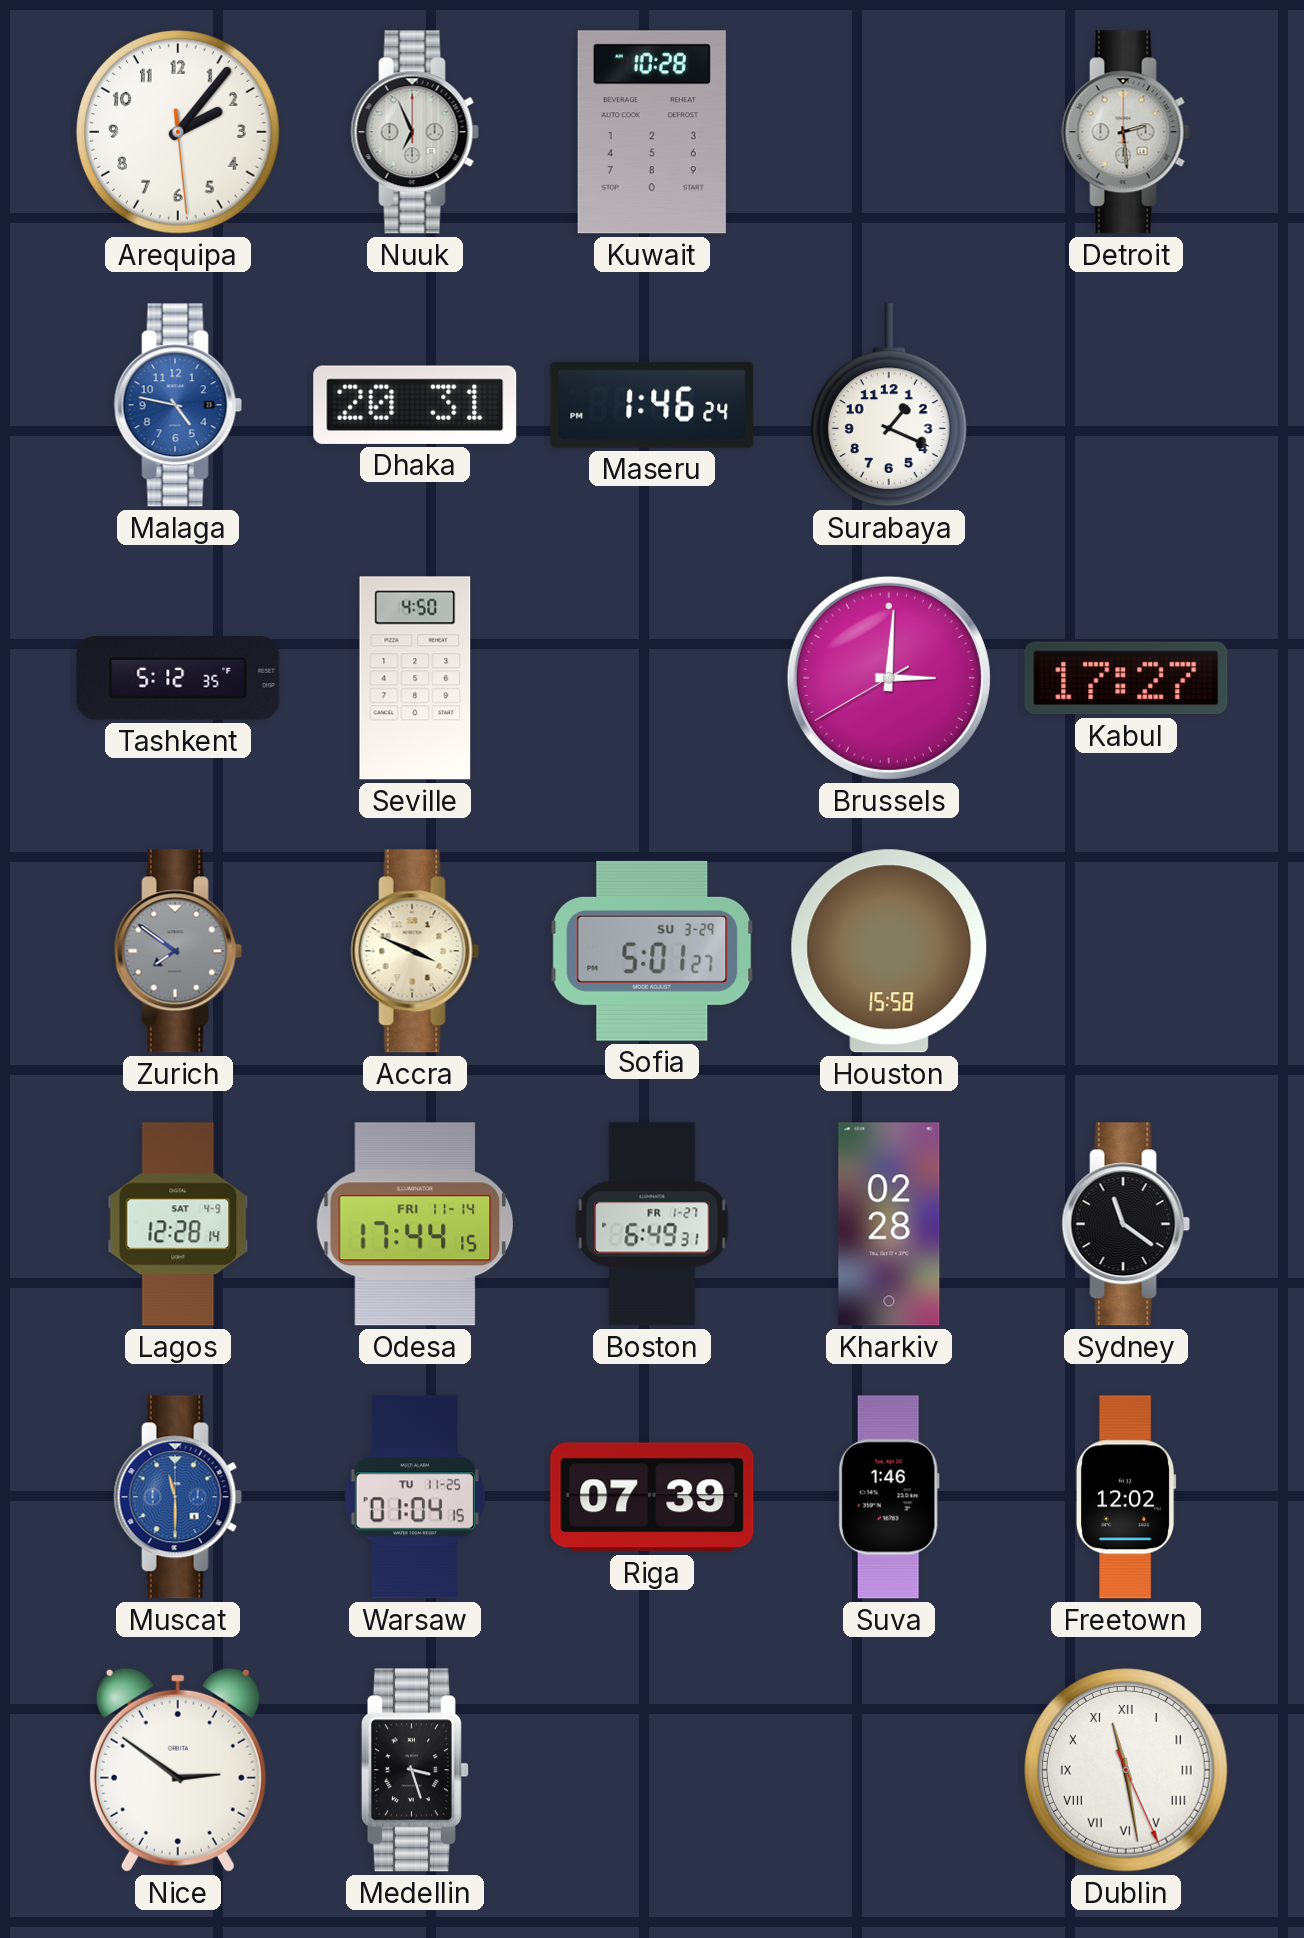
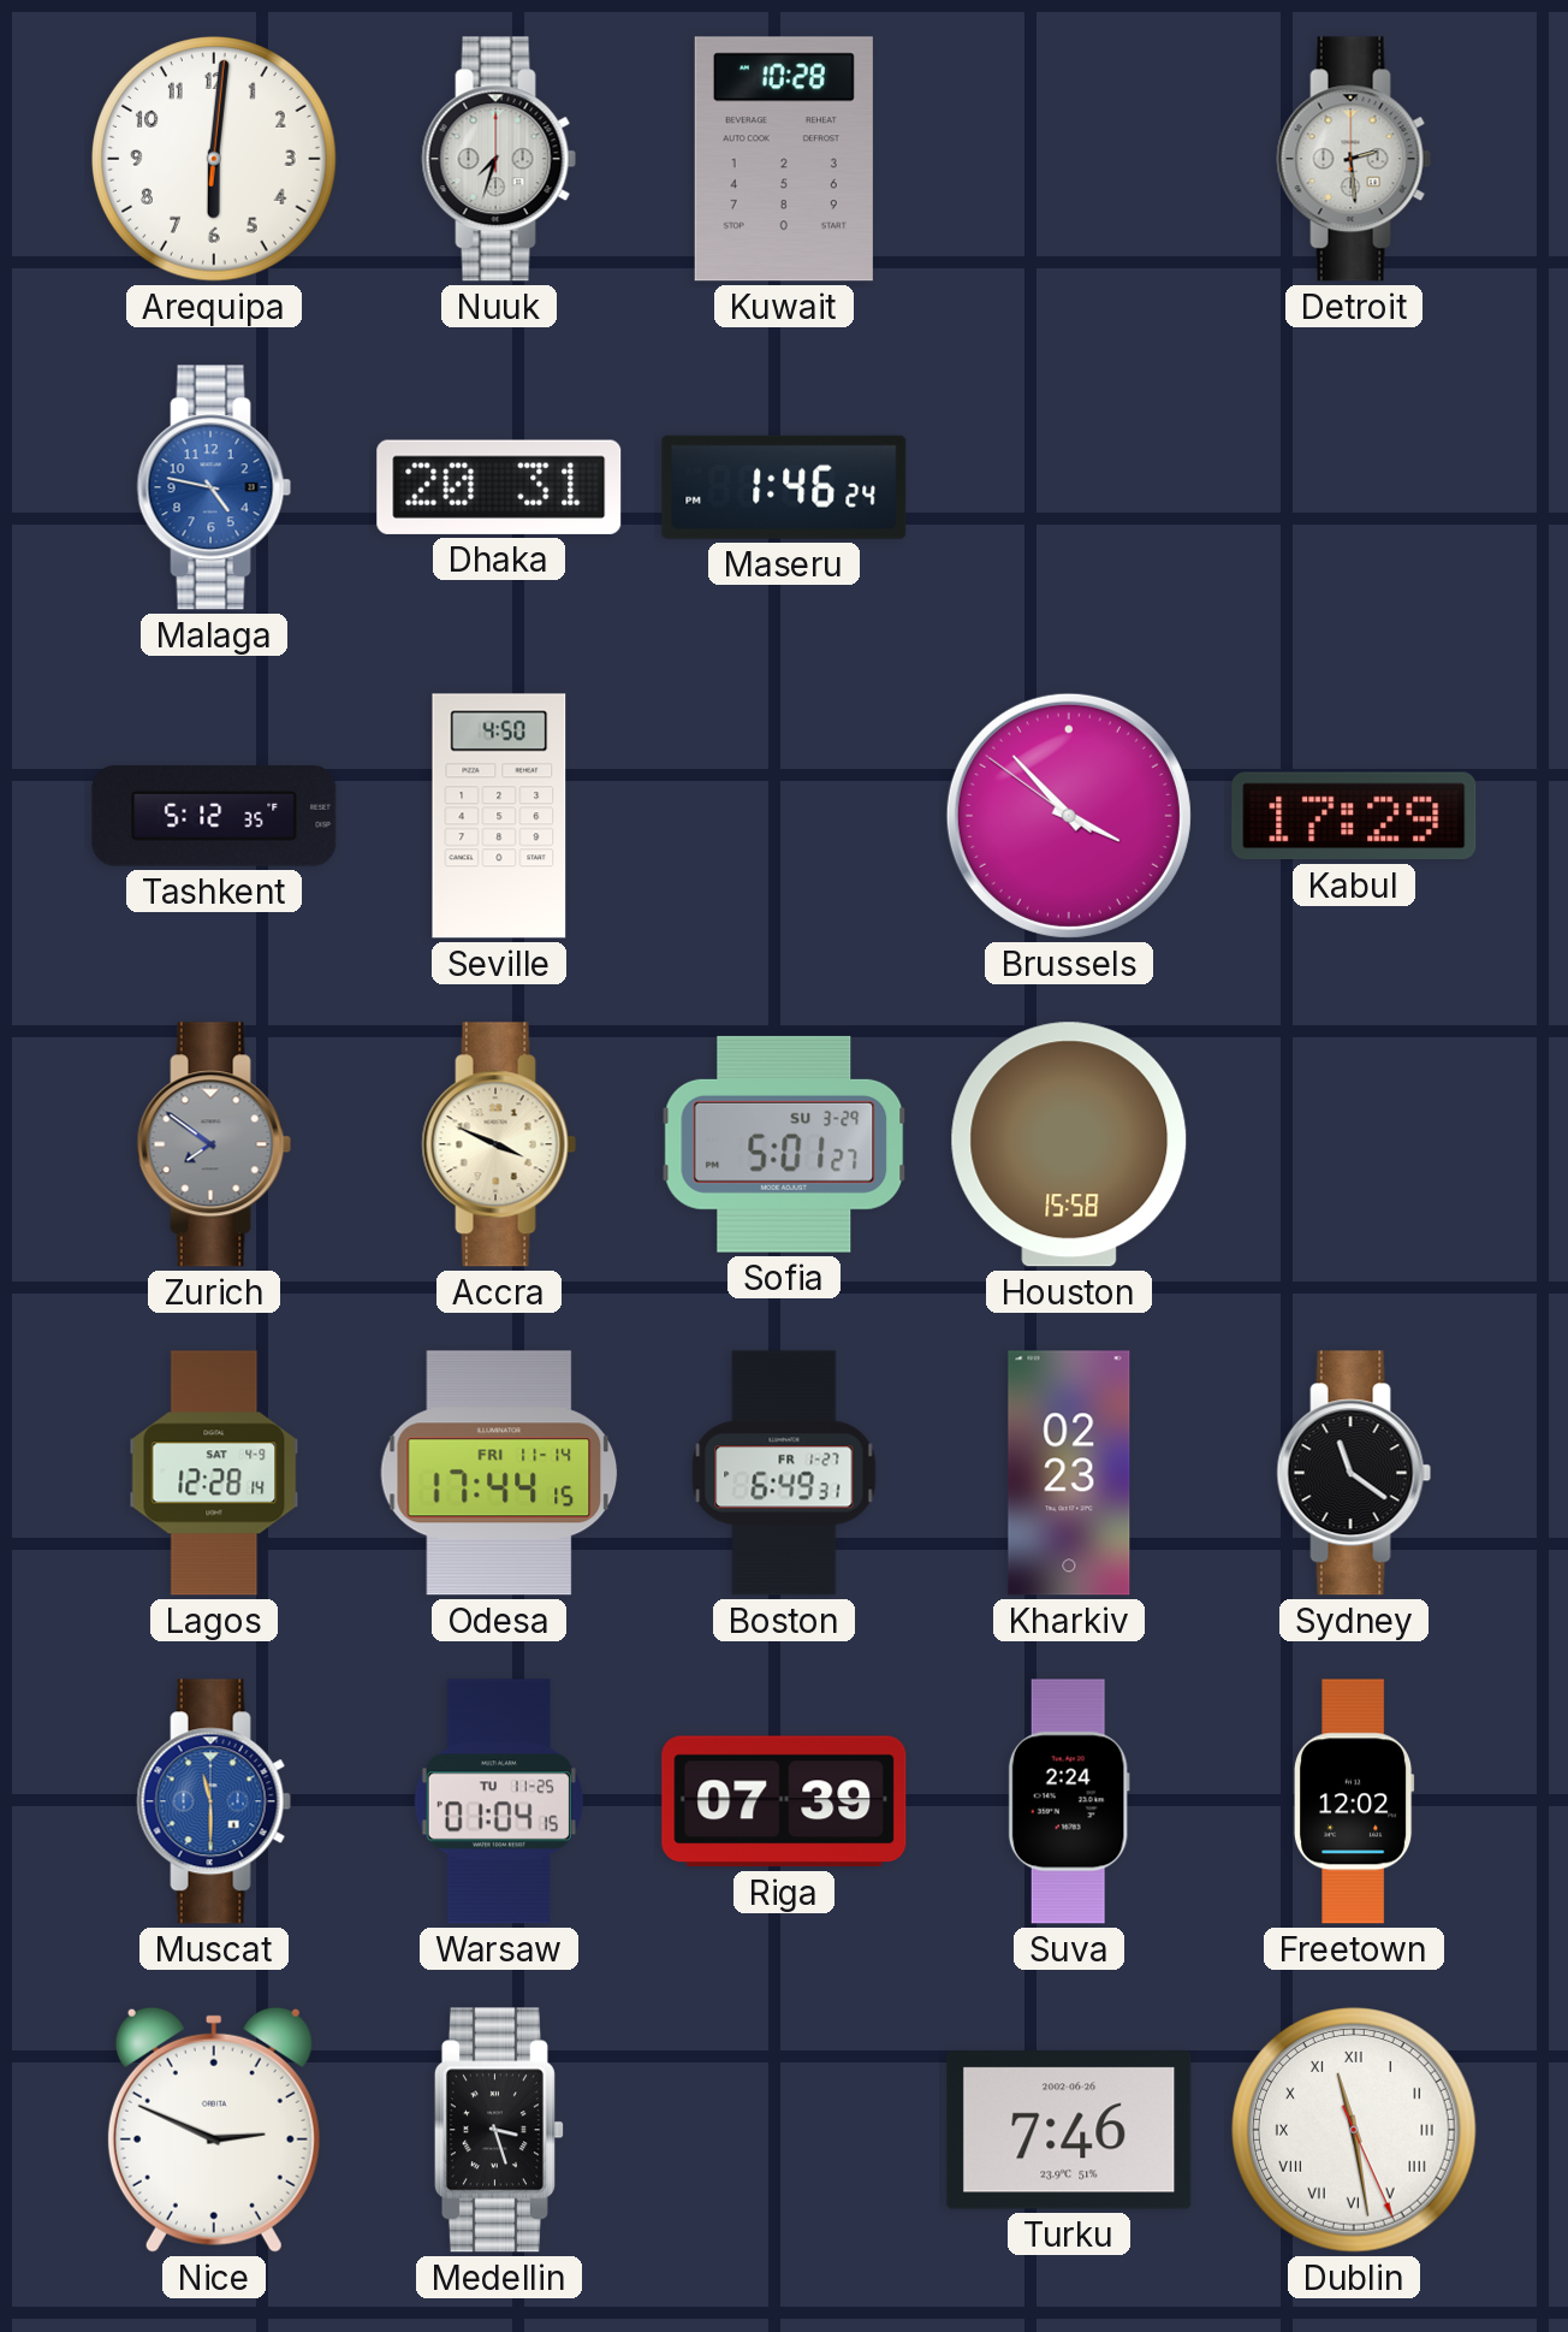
Arequipa: 2:06 -> 6:01 (215, 160)
Nuuk: 6:56 -> 7:33 (499, 159)
Surabaya: 1:19 -> none (889, 405)
Brussels: 3:00 -> 3:52 (1069, 816)
Kabul: 17:27 -> 17:29 (1354, 816)
Kharkiv: 02:28 -> 02:23 (1069, 1473)
Suva: 1:46 -> 2:24 (1069, 1801)
Nice: 2:51 -> 2:49 (214, 2130)
Turku: none -> 7:46 (1069, 2130)
